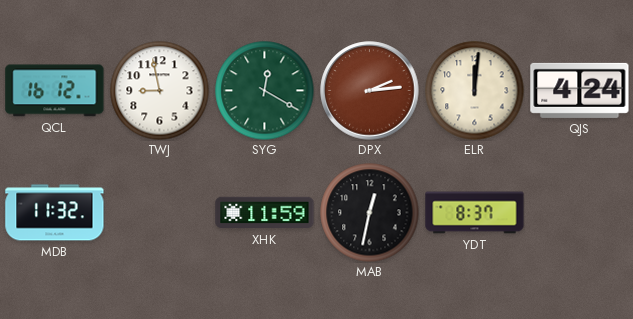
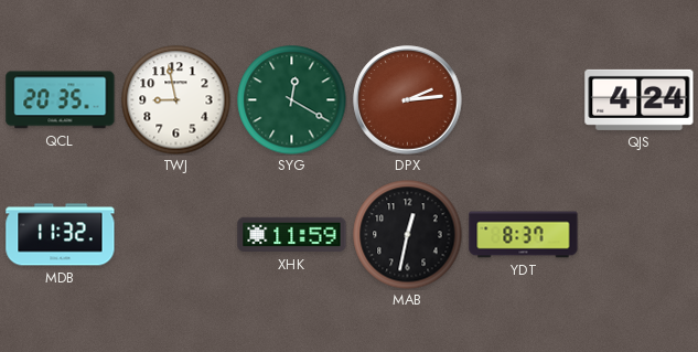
QCL: 16:12 -> 20:35 (61, 100)
ELR: 12:01 -> none (475, 91)
